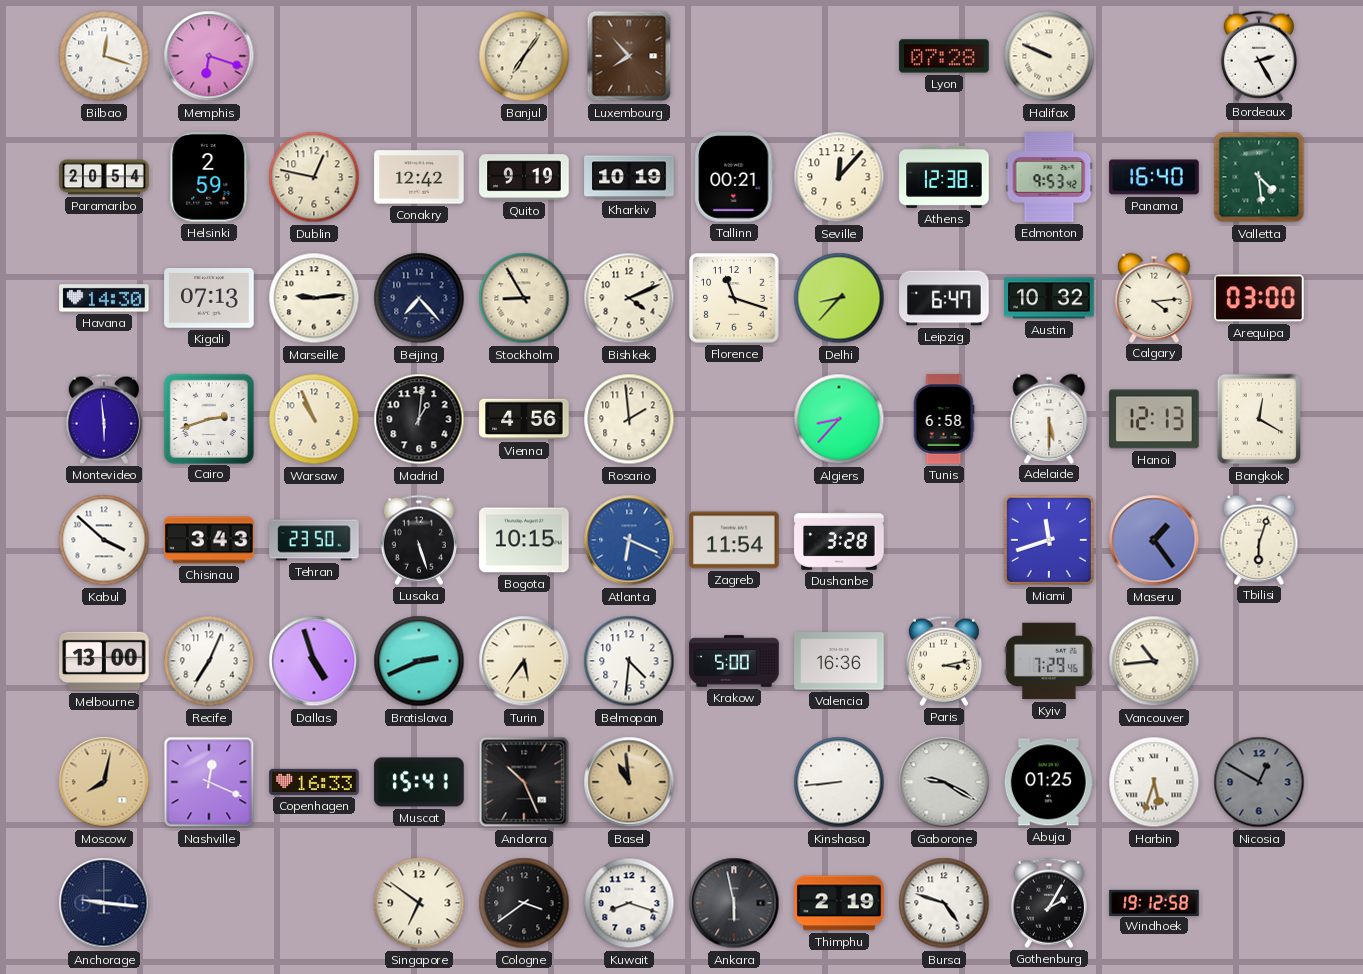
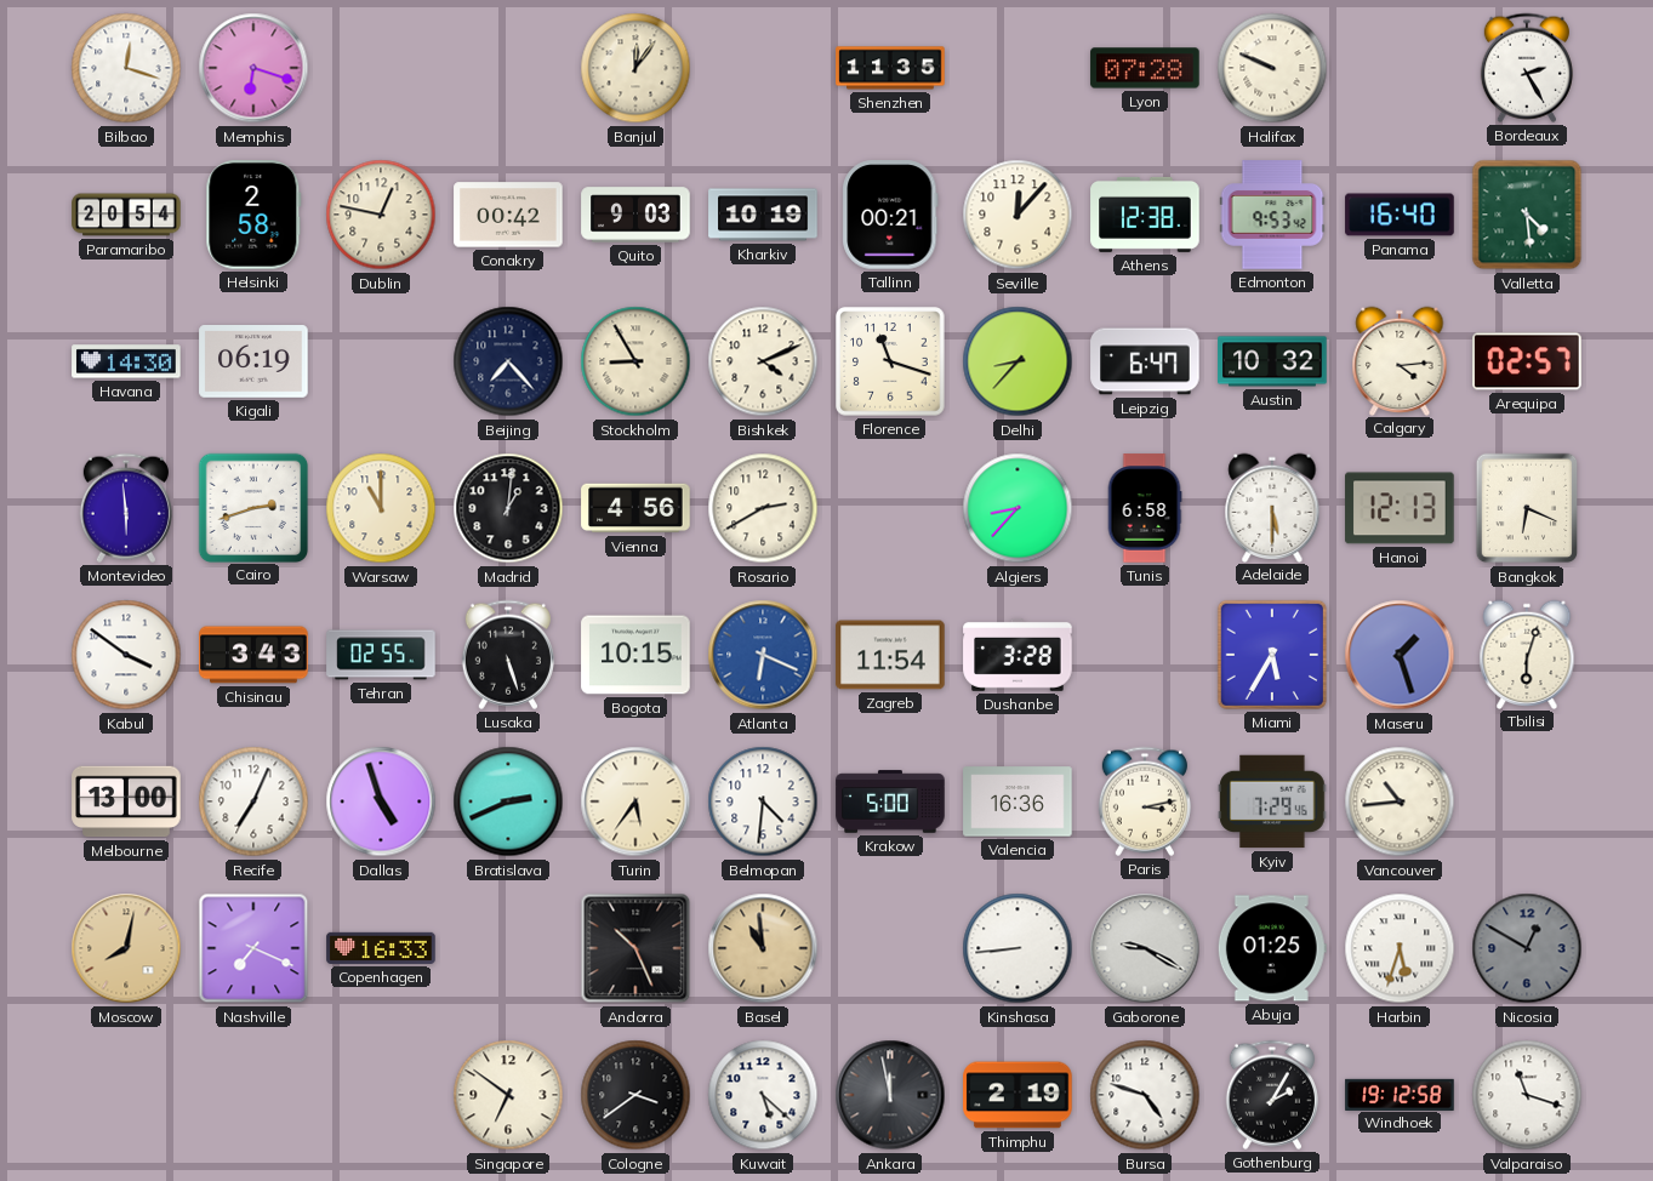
Banjul: 7:06 -> 12:06 (635, 68)
Luxembourg: 7:53 -> none (629, 56)
Shenzhen: none -> 11:35 (890, 68)
Helsinki: 2:59 -> 2:58 (253, 215)
Conakry: 12:42 -> 00:42 (508, 215)
Quito: 9:19 -> 9:03 (635, 215)
Kigali: 07:13 -> 06:19 (253, 363)
Marseille: 9:14 -> none (314, 298)
Arequipa: 03:00 -> 02:57 (1527, 361)
Warsaw: 10:56 -> 11:00 (381, 508)
Rosario: 1:59 -> 2:40 (763, 508)
Bangkok: 12:20 -> 6:19 (1527, 508)
Kabul: 3:52 -> 3:51 (126, 655)
Tehran: 23:50 -> 02:55 (381, 655)
Miami: 11:42 -> 5:35 (1272, 655)
Maseru: 1:24 -> 1:27 (1400, 655)
Nashville: 12:19 -> 7:19 (253, 948)
Muscat: 15:41 -> none (419, 782)
Anchorage: 9:16 -> none (104, 903)
Kuwait: 8:18 -> 5:22 (763, 1095)
Ankara: 5:58 -> 11:58 (890, 1095)
Valparaiso: none -> 11:18 (1527, 1095)
